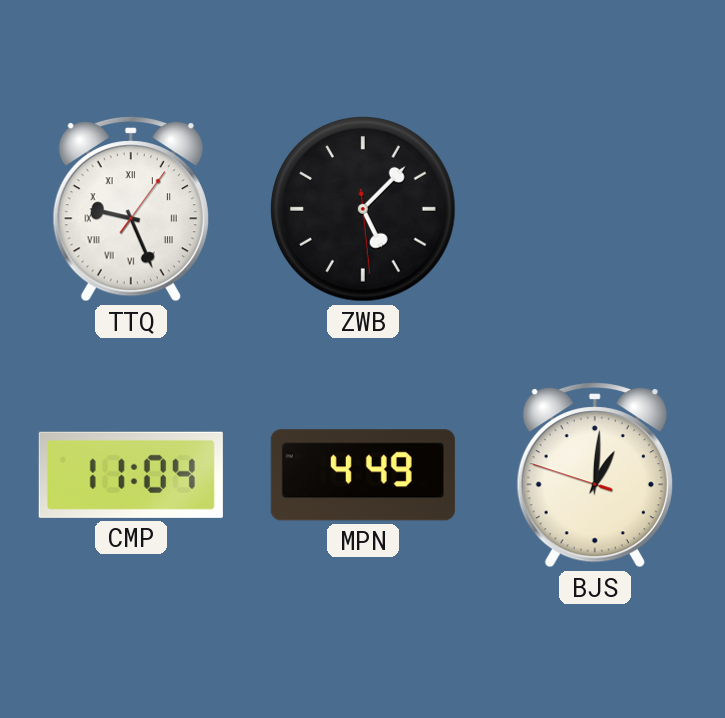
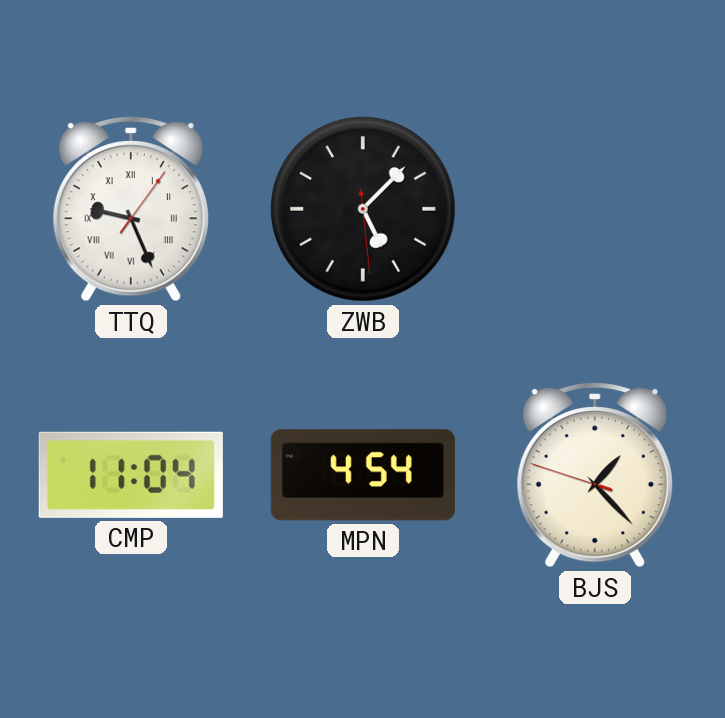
MPN: 4:49 -> 4:54 (363, 475)
BJS: 1:00 -> 1:22 (595, 476)
